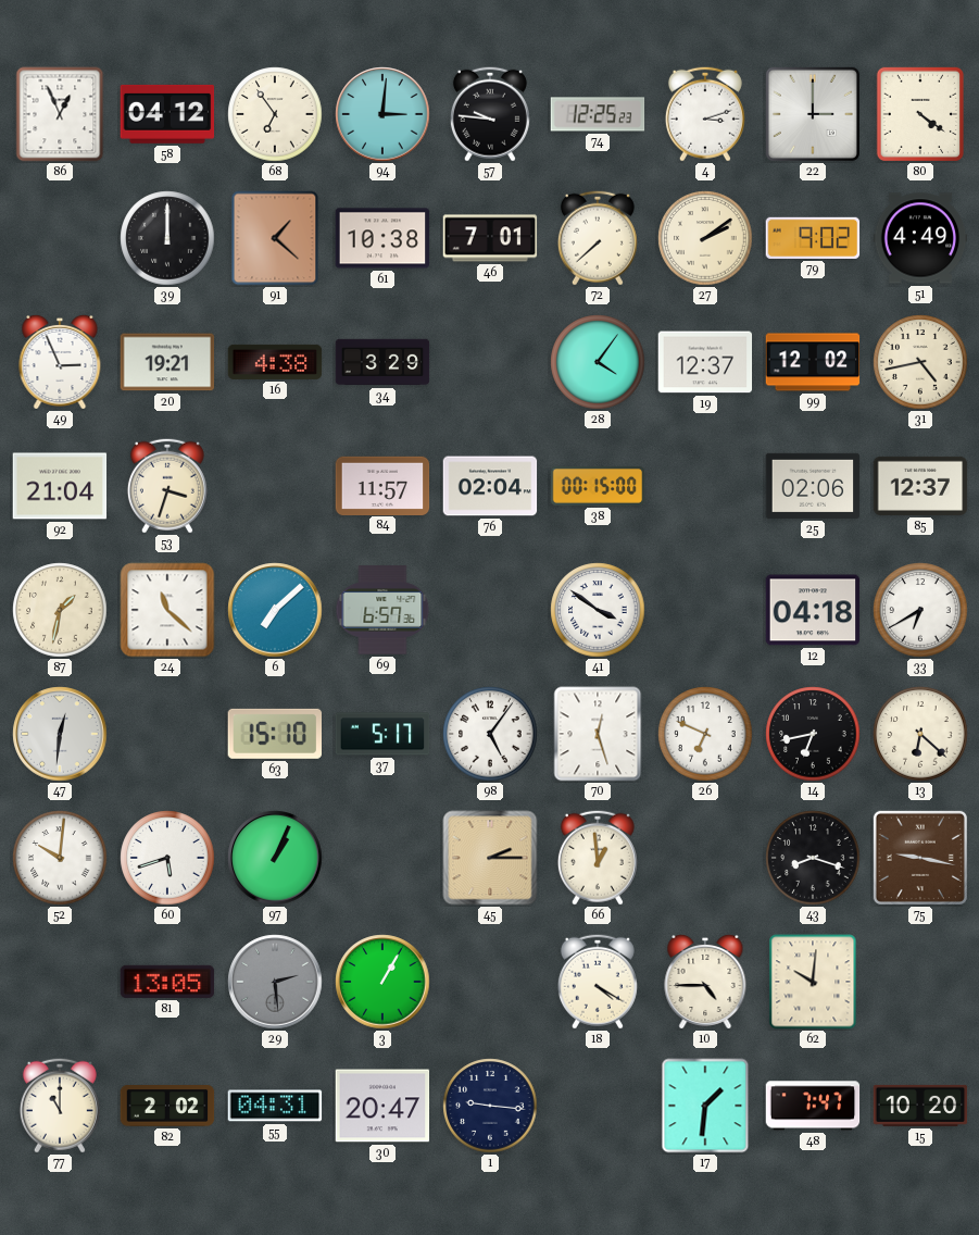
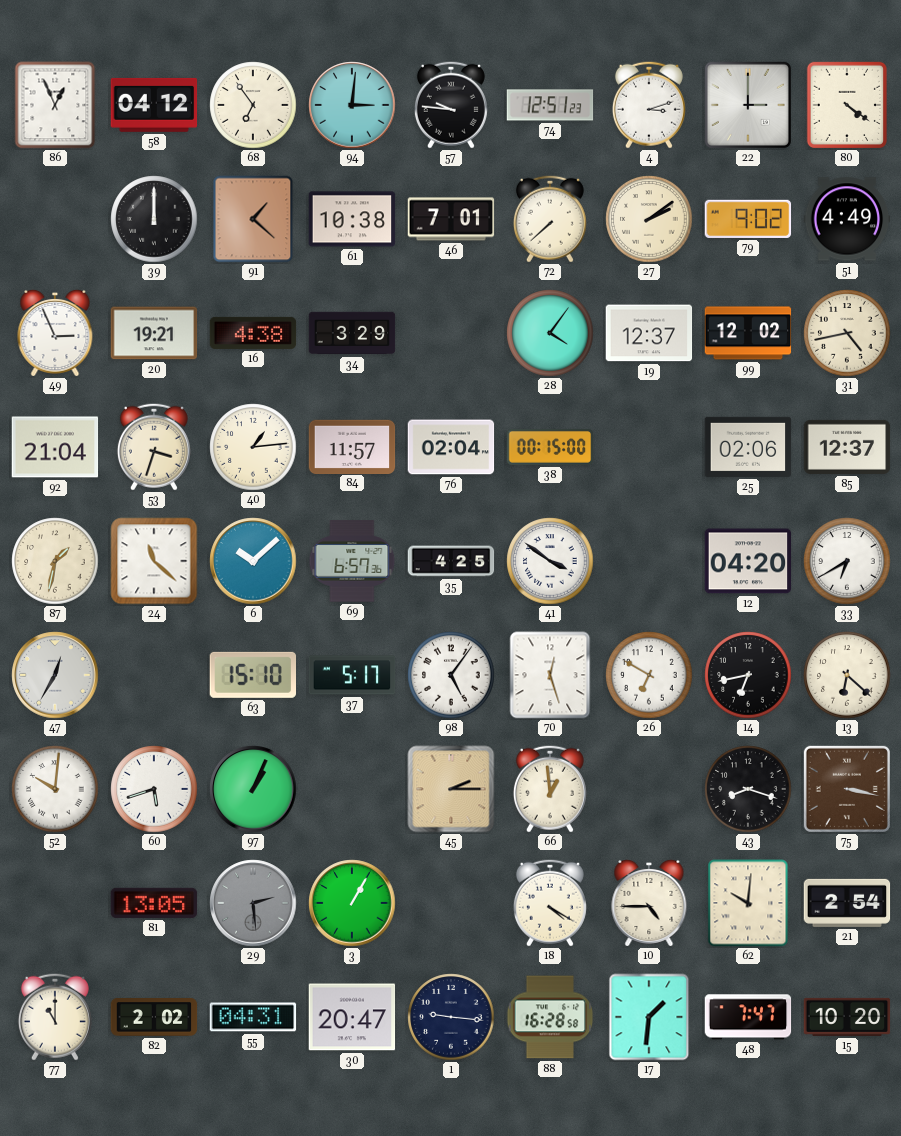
74: 12:25 -> 12:51 (550, 105)
40: none -> 1:14 (253, 447)
6: 7:08 -> 10:08 (253, 561)
35: none -> 4:25 (451, 561)
12: 04:18 -> 04:20 (748, 561)
47: 12:31 -> 12:35 (55, 675)
26: 6:49 -> 6:50 (649, 675)
75: 9:17 -> 3:17 (847, 789)
21: none -> 2:54 (847, 903)
88: none -> 16:28 (550, 1017)
